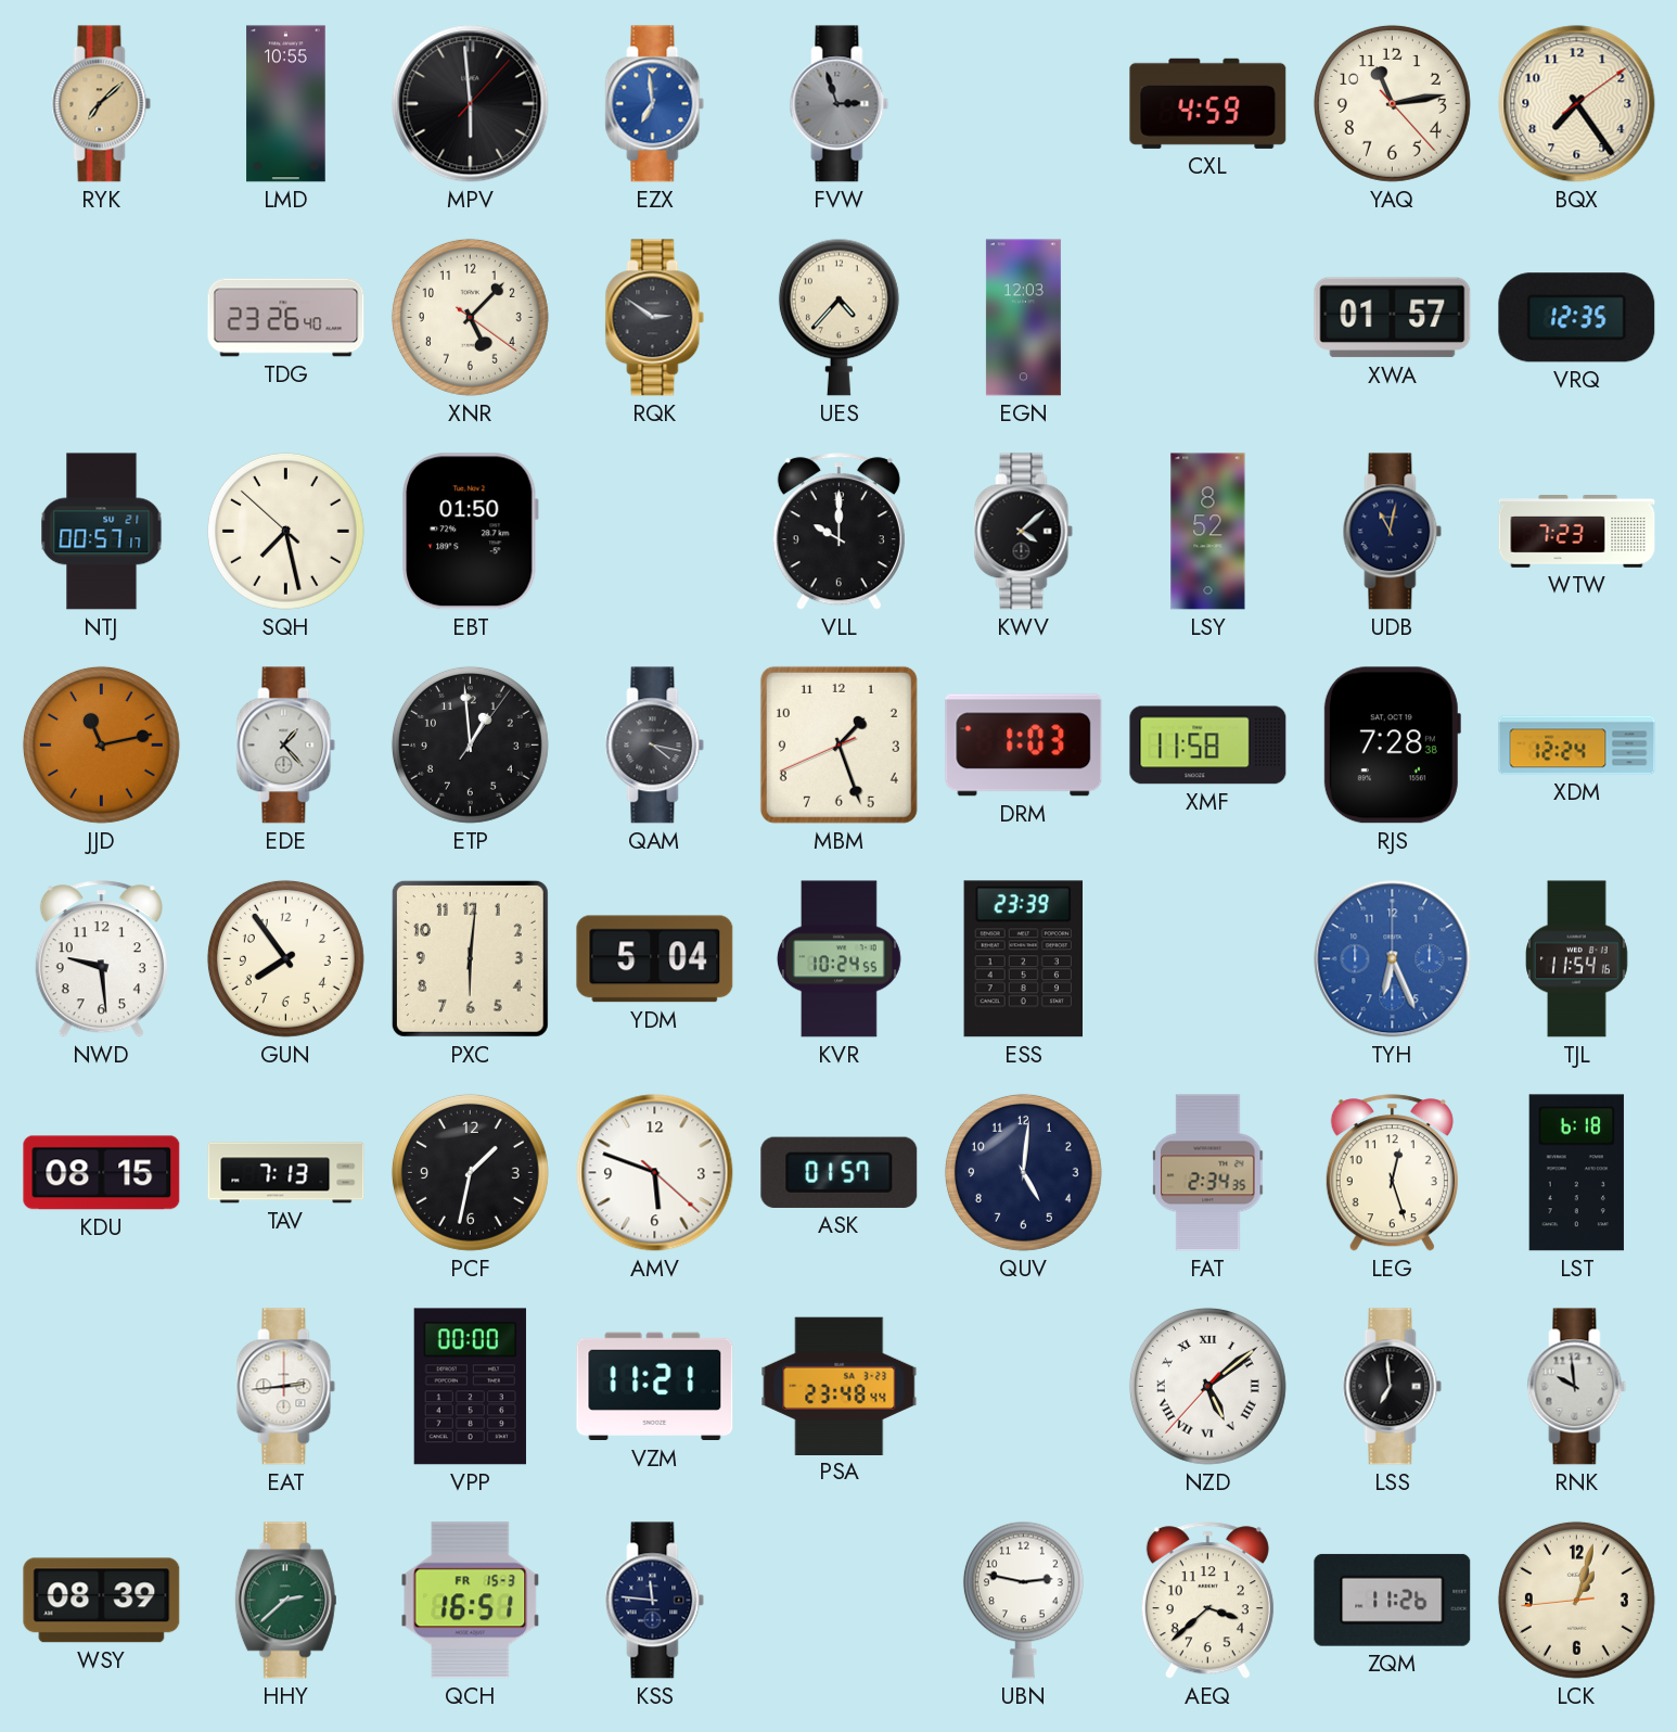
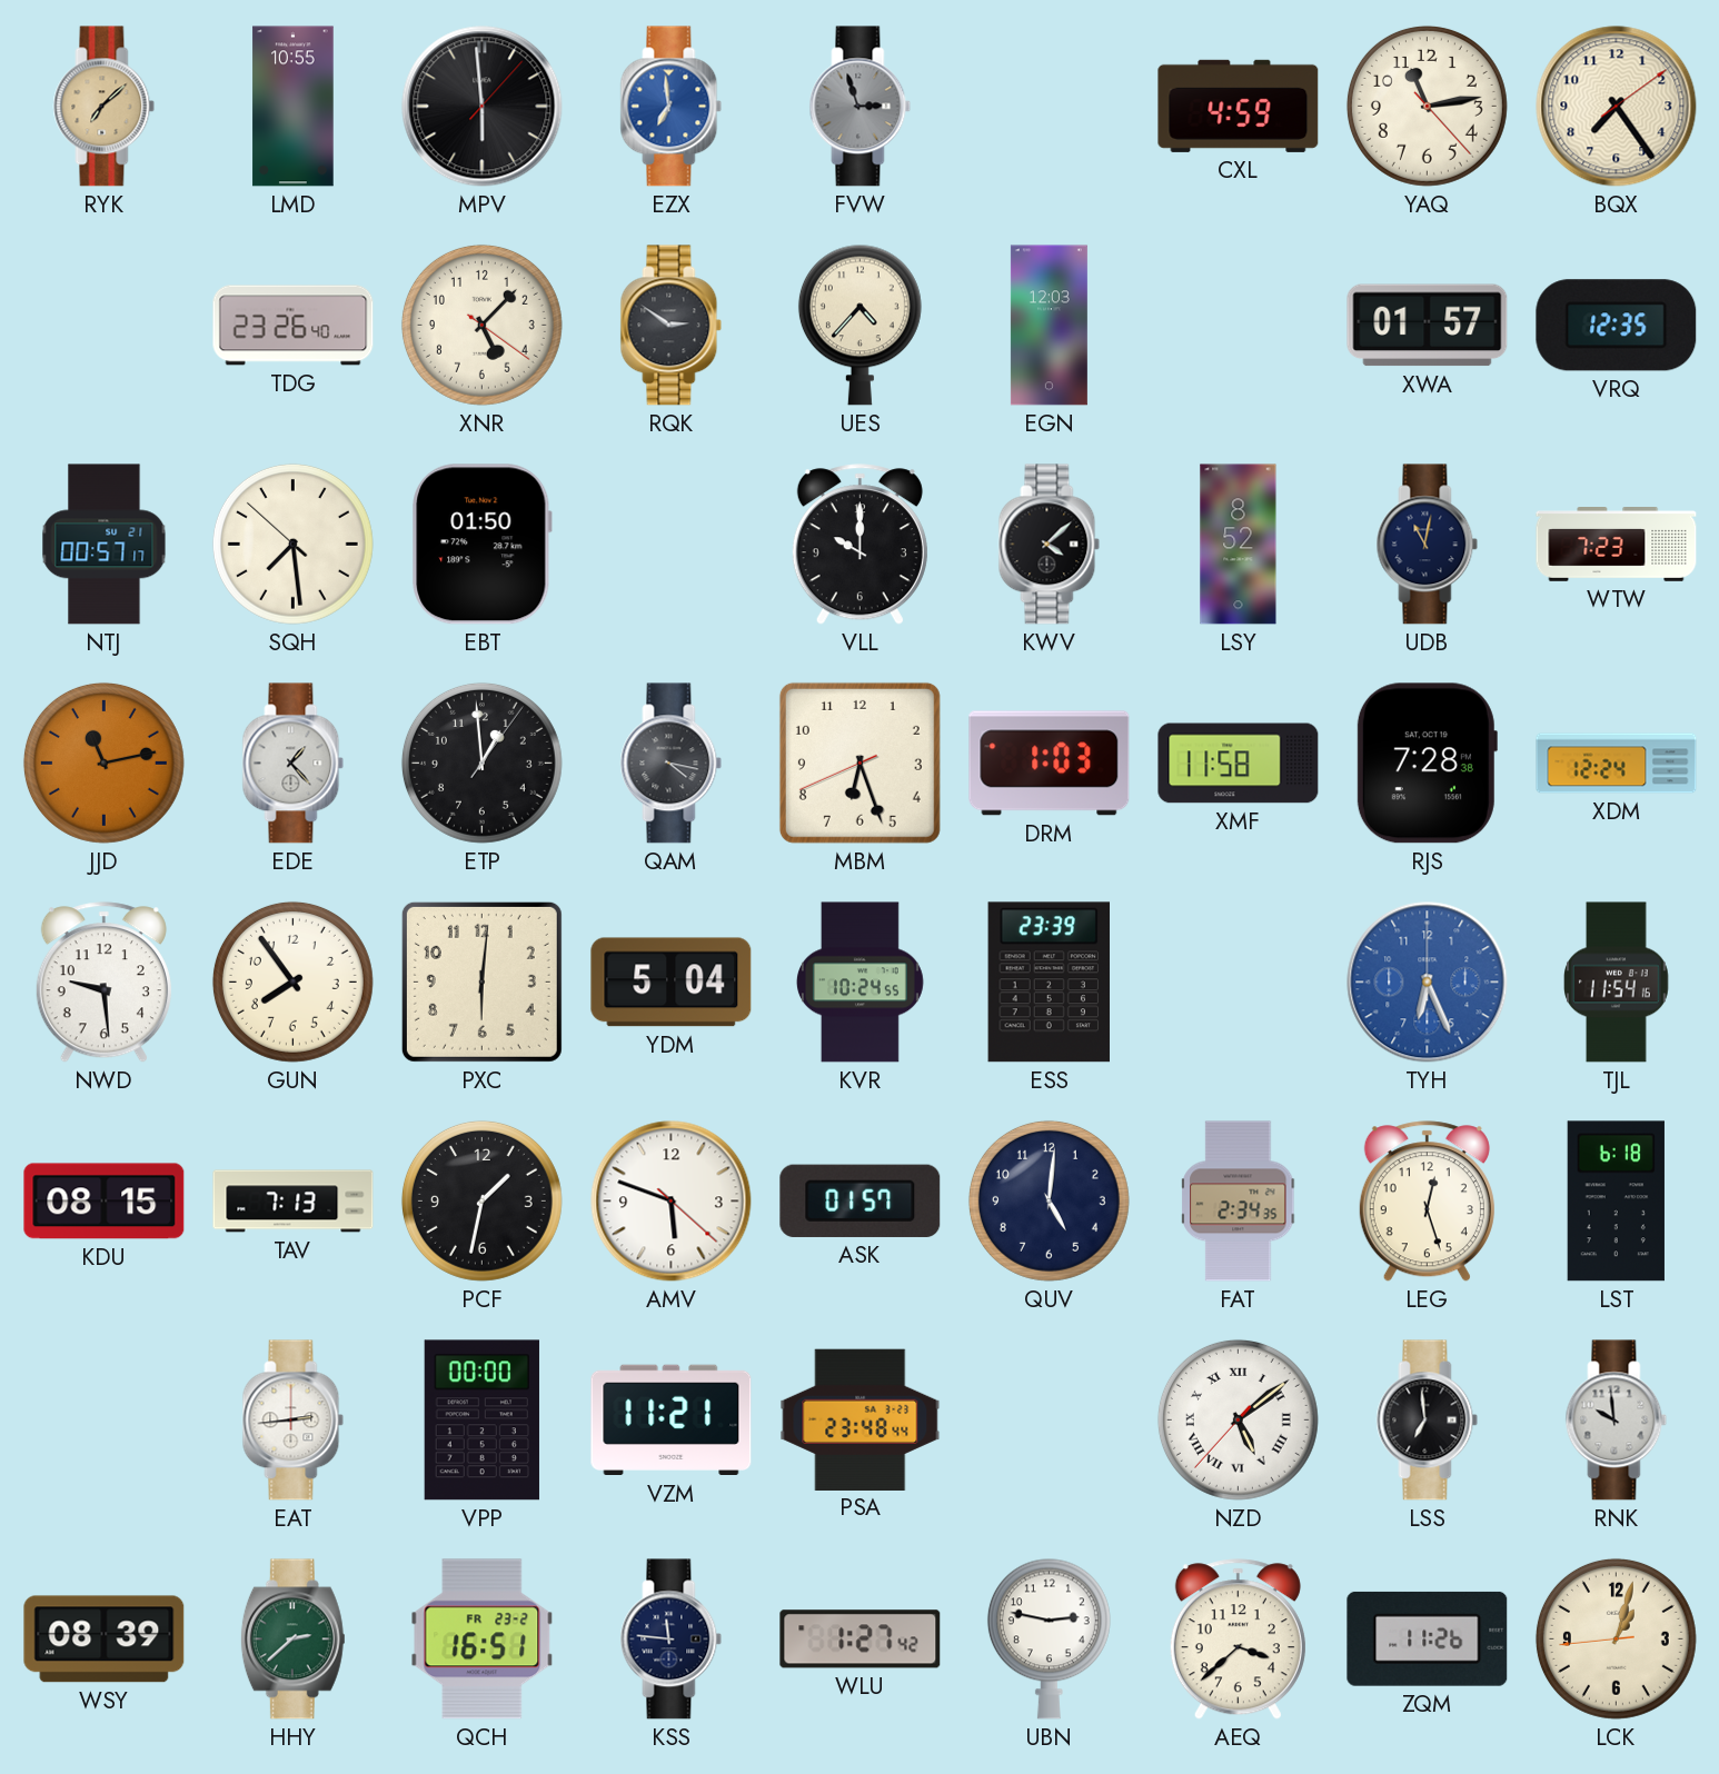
SQH: 7:27 -> 7:28 (292, 544)
MBM: 1:26 -> 6:26 (859, 763)
QCH date: FR 15-3 -> FR 23-2 (483, 1640)
WLU: none -> 1:27 (861, 1640)
